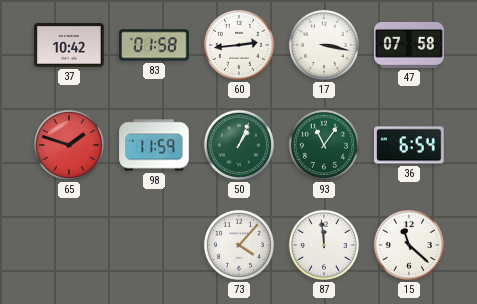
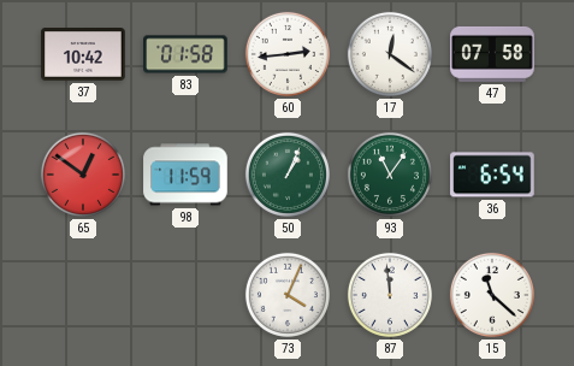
17: 3:17 -> 12:21 (390, 54)
65: 1:48 -> 12:51 (83, 175)
73: 4:07 -> 4:04 (288, 295)
